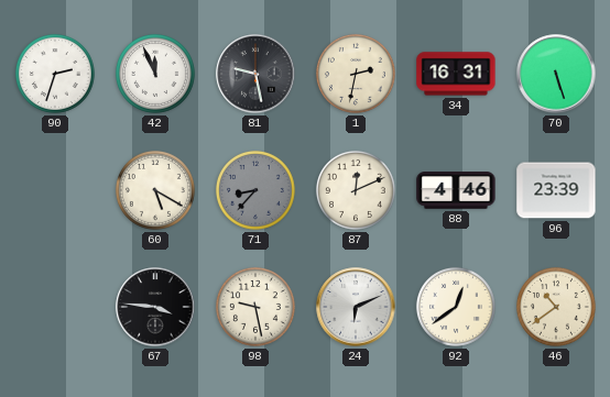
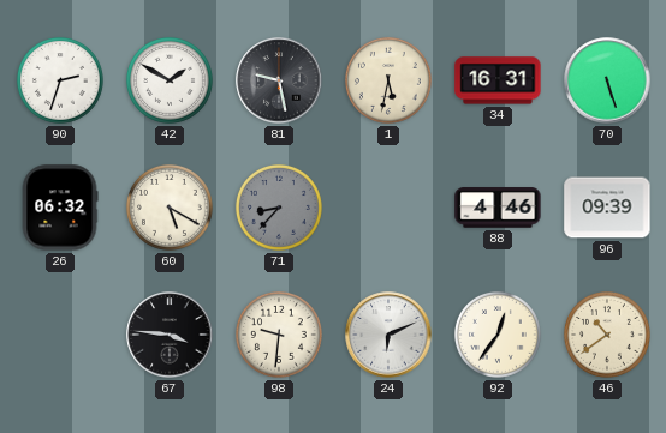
42: 11:56 -> 1:50 (170, 80)
1: 2:32 -> 5:32 (388, 80)
26: none -> 06:32 (60, 208)
87: 12:11 -> none (356, 190)
96: 23:39 -> 09:39 (607, 208)
98: 9:28 -> 9:31 (279, 335)
92: 12:39 -> 12:36 (498, 335)
